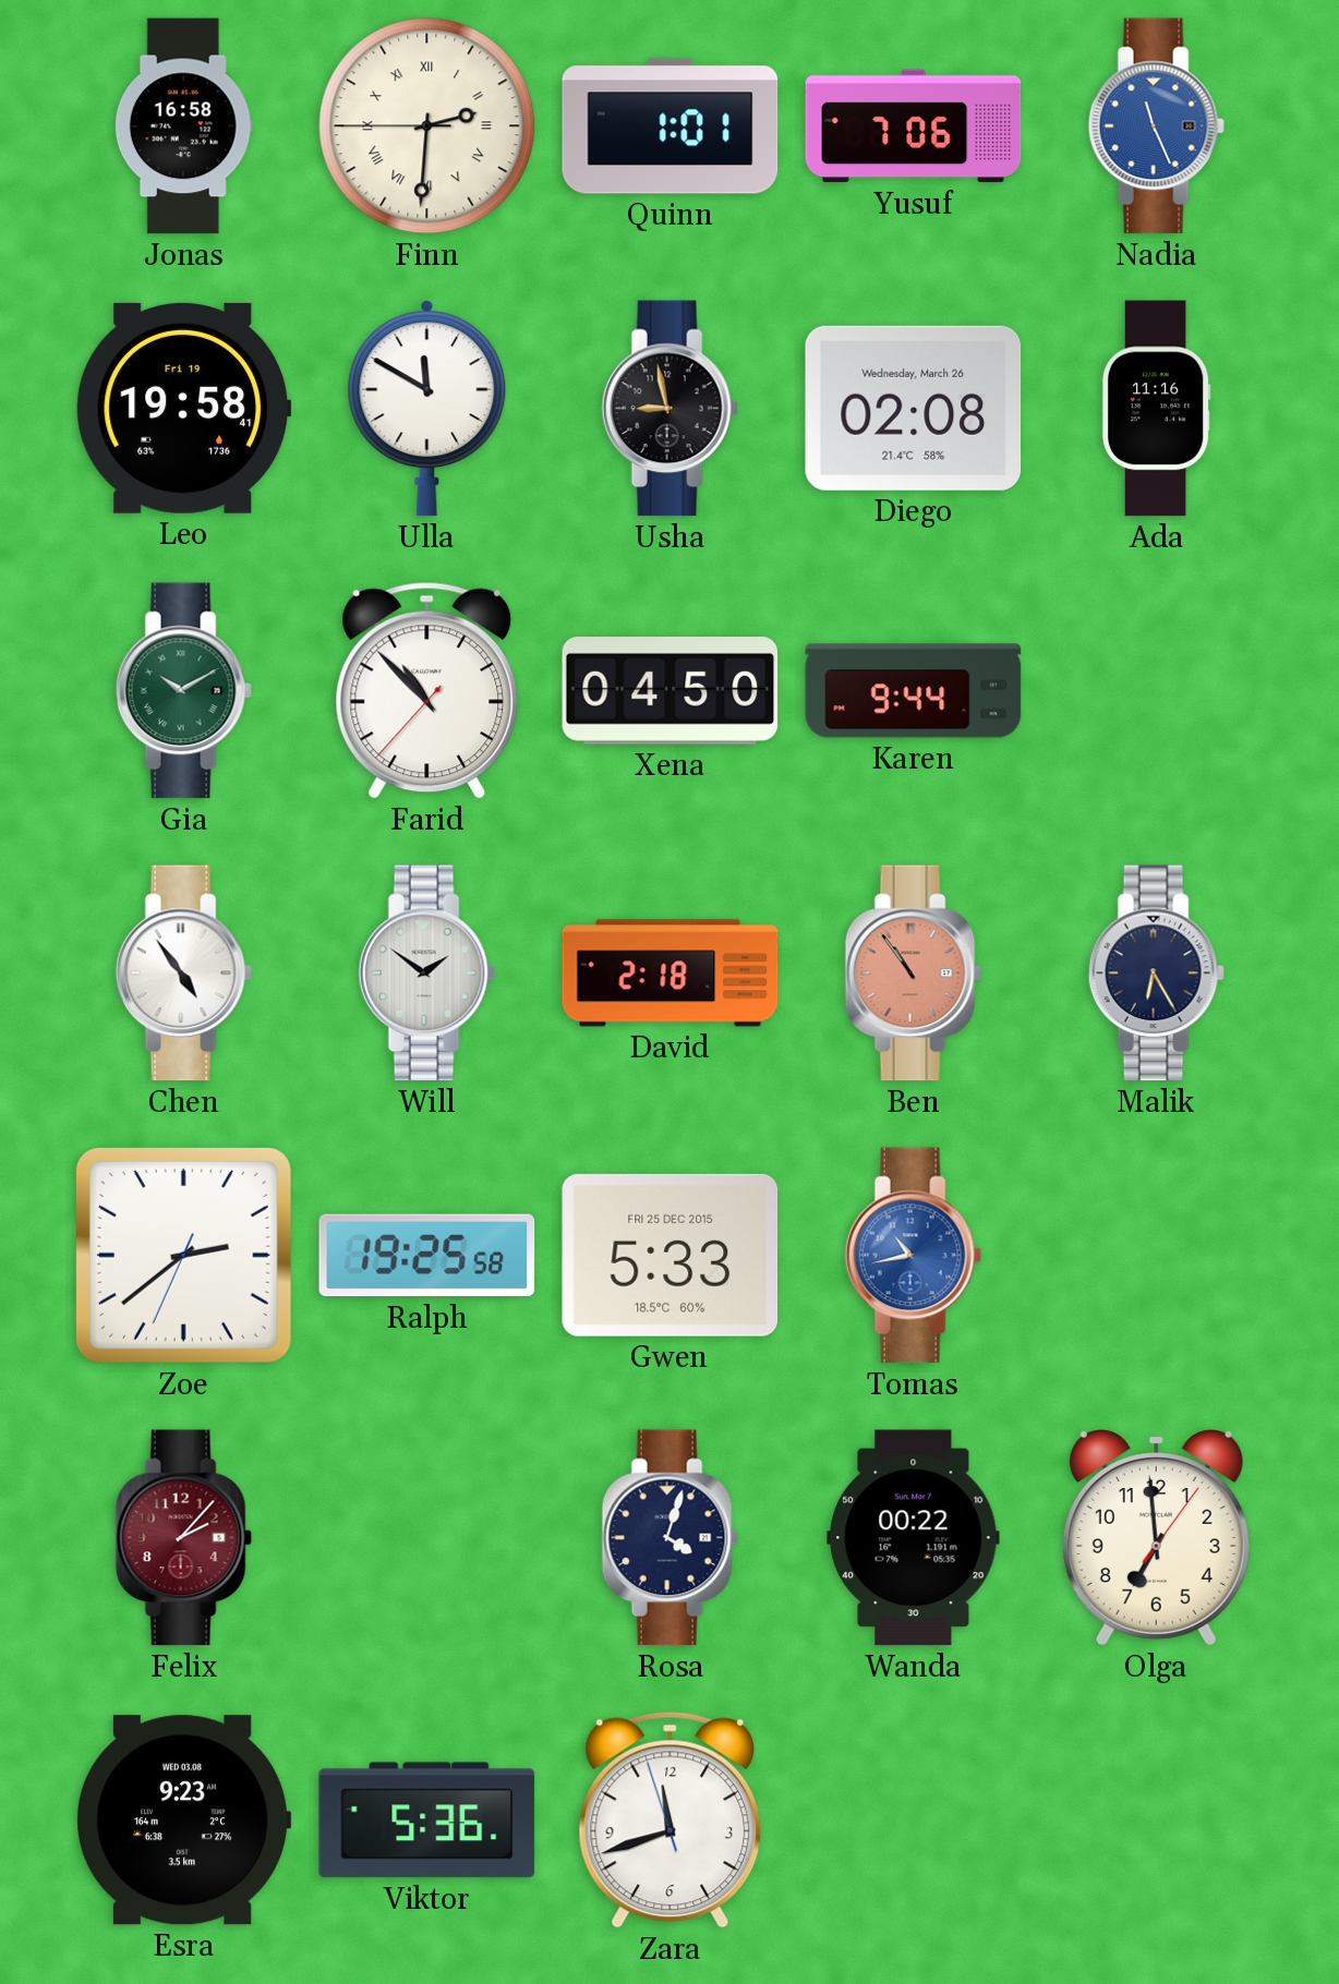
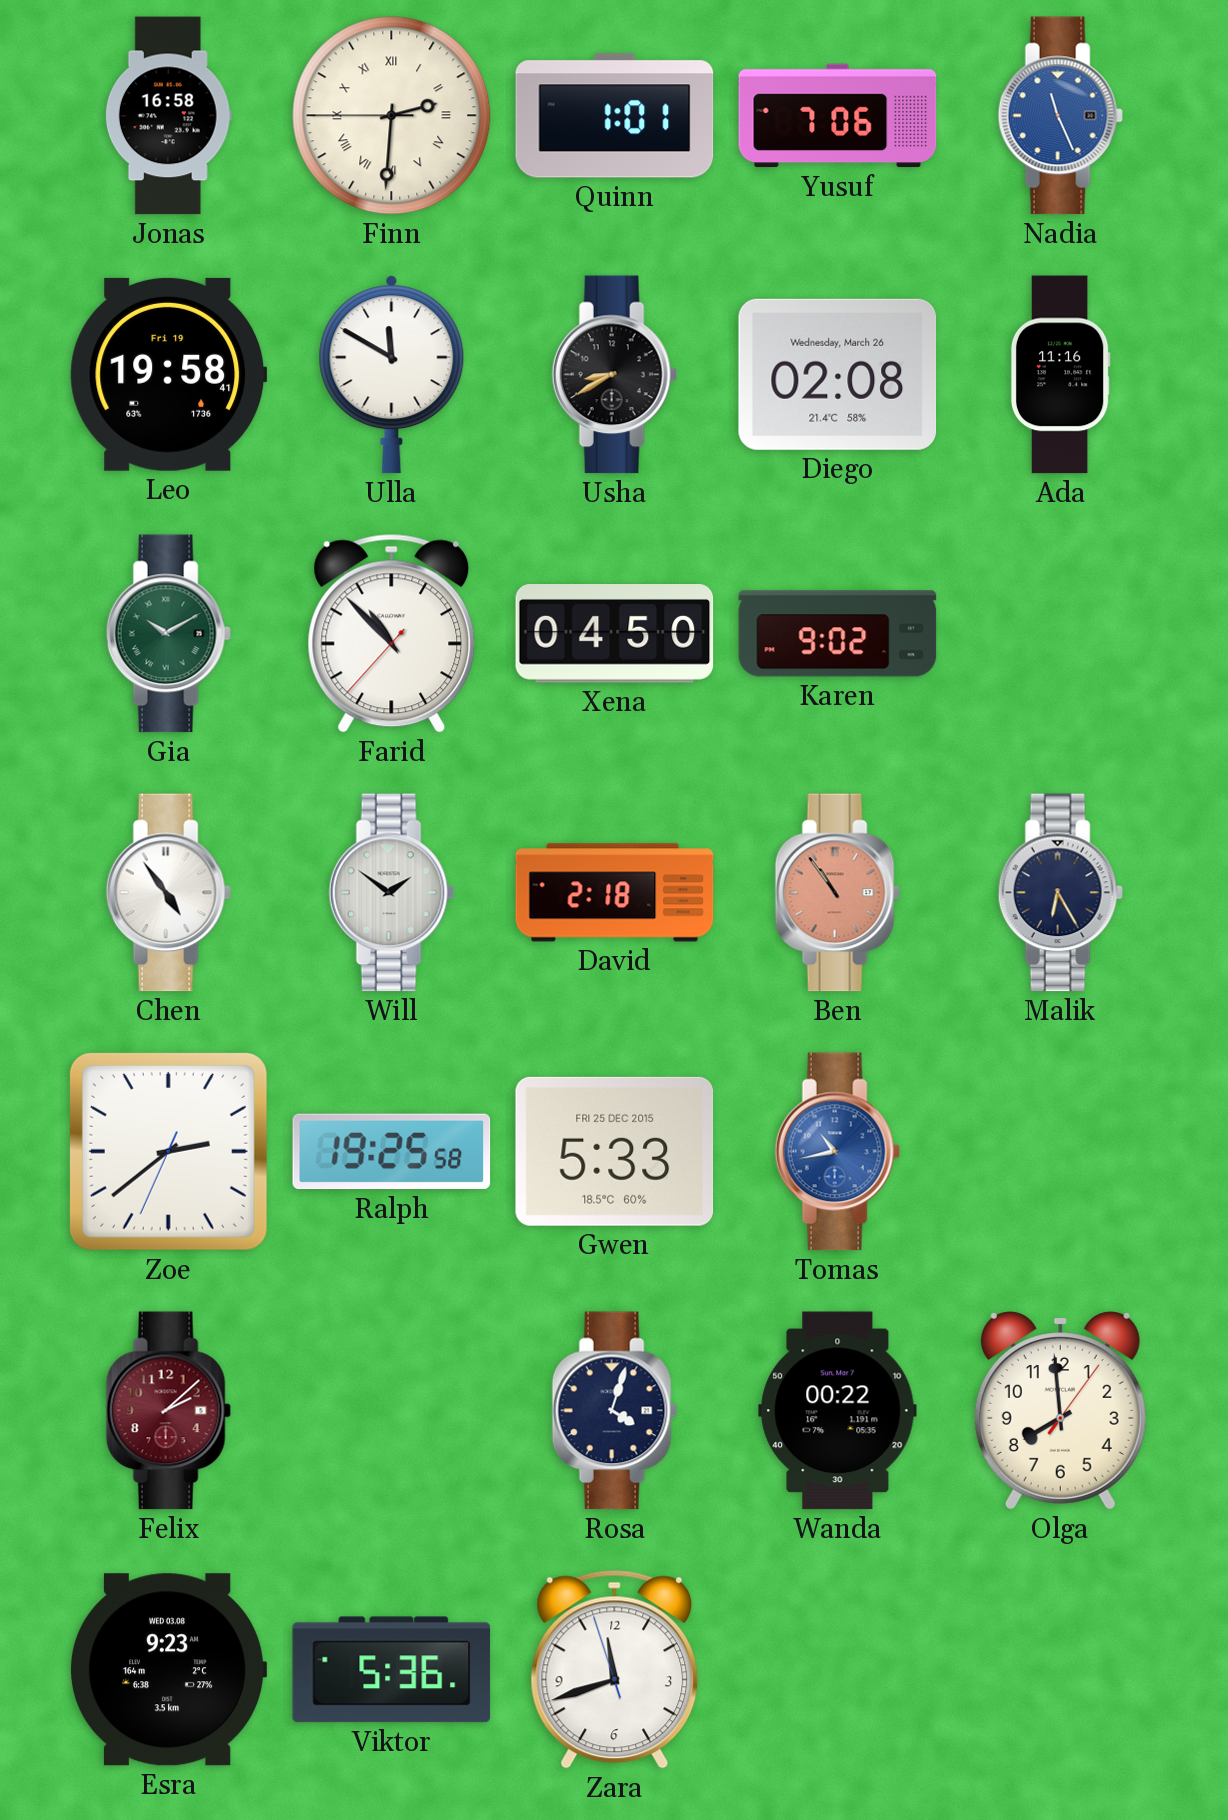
Usha: 8:58 -> 8:40 (614, 375)
Karen: 9:44 -> 9:02 (838, 634)
Felix: 2:07 -> 2:08 (168, 1411)
Olga: 6:59 -> 7:59 (1060, 1411)
